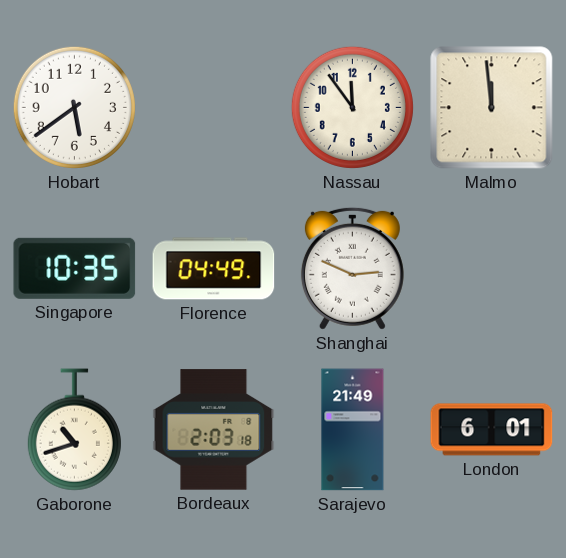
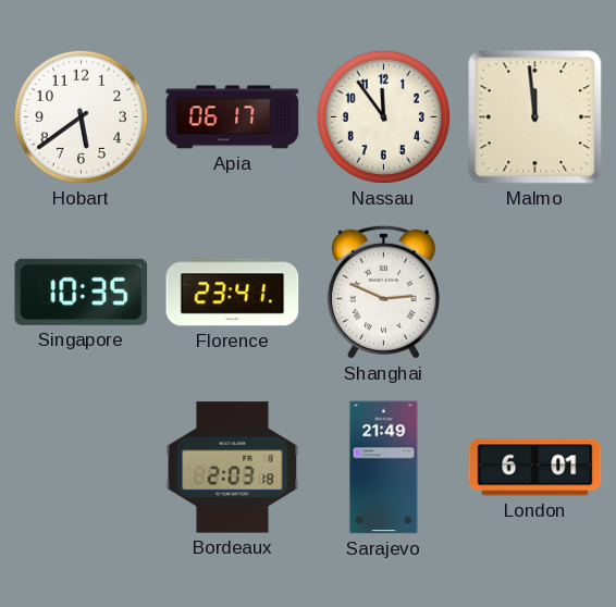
Apia: none -> 06:17 (233, 117)
Florence: 04:49 -> 23:41 (233, 293)
Gaborone: 10:42 -> none (74, 430)
